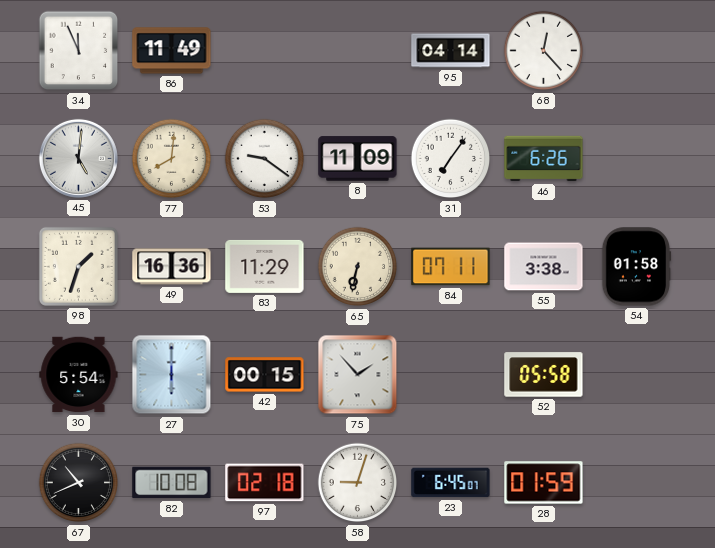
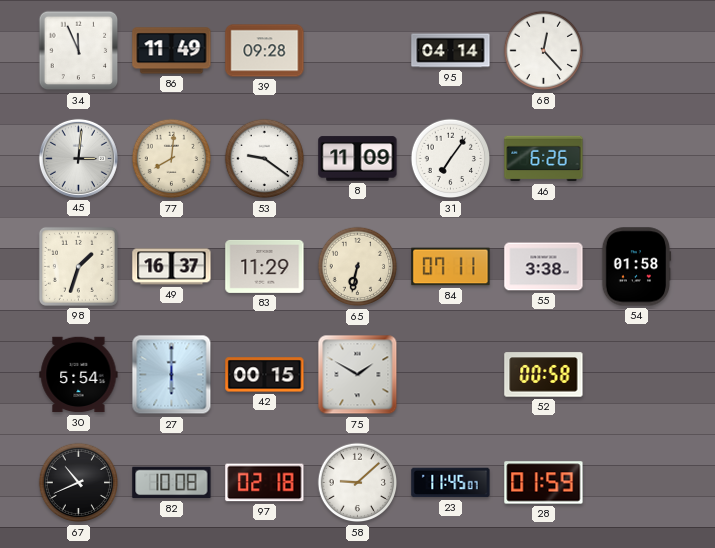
39: none -> 09:28 (265, 51)
45: 5:01 -> 3:01 (78, 158)
49: 16:36 -> 16:37 (172, 267)
75: 1:53 -> 1:50 (358, 375)
52: 05:58 -> 00:58 (544, 375)
58: 9:03 -> 9:08 (358, 483)
23: 6:45 -> 11:45 (451, 483)
